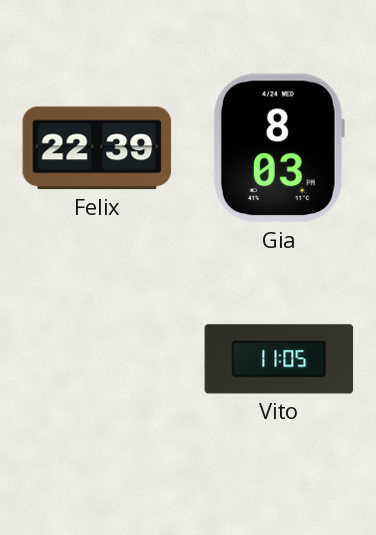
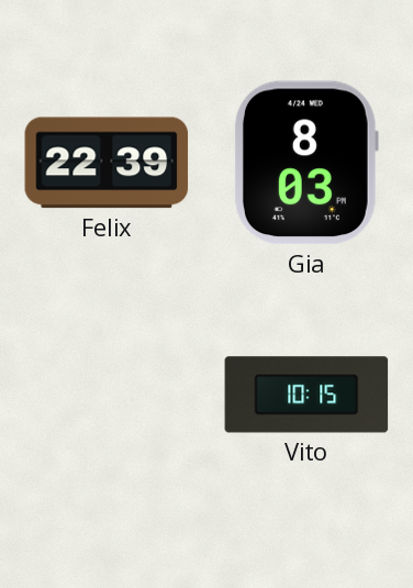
Vito: 11:05 -> 10:15 (306, 395)
